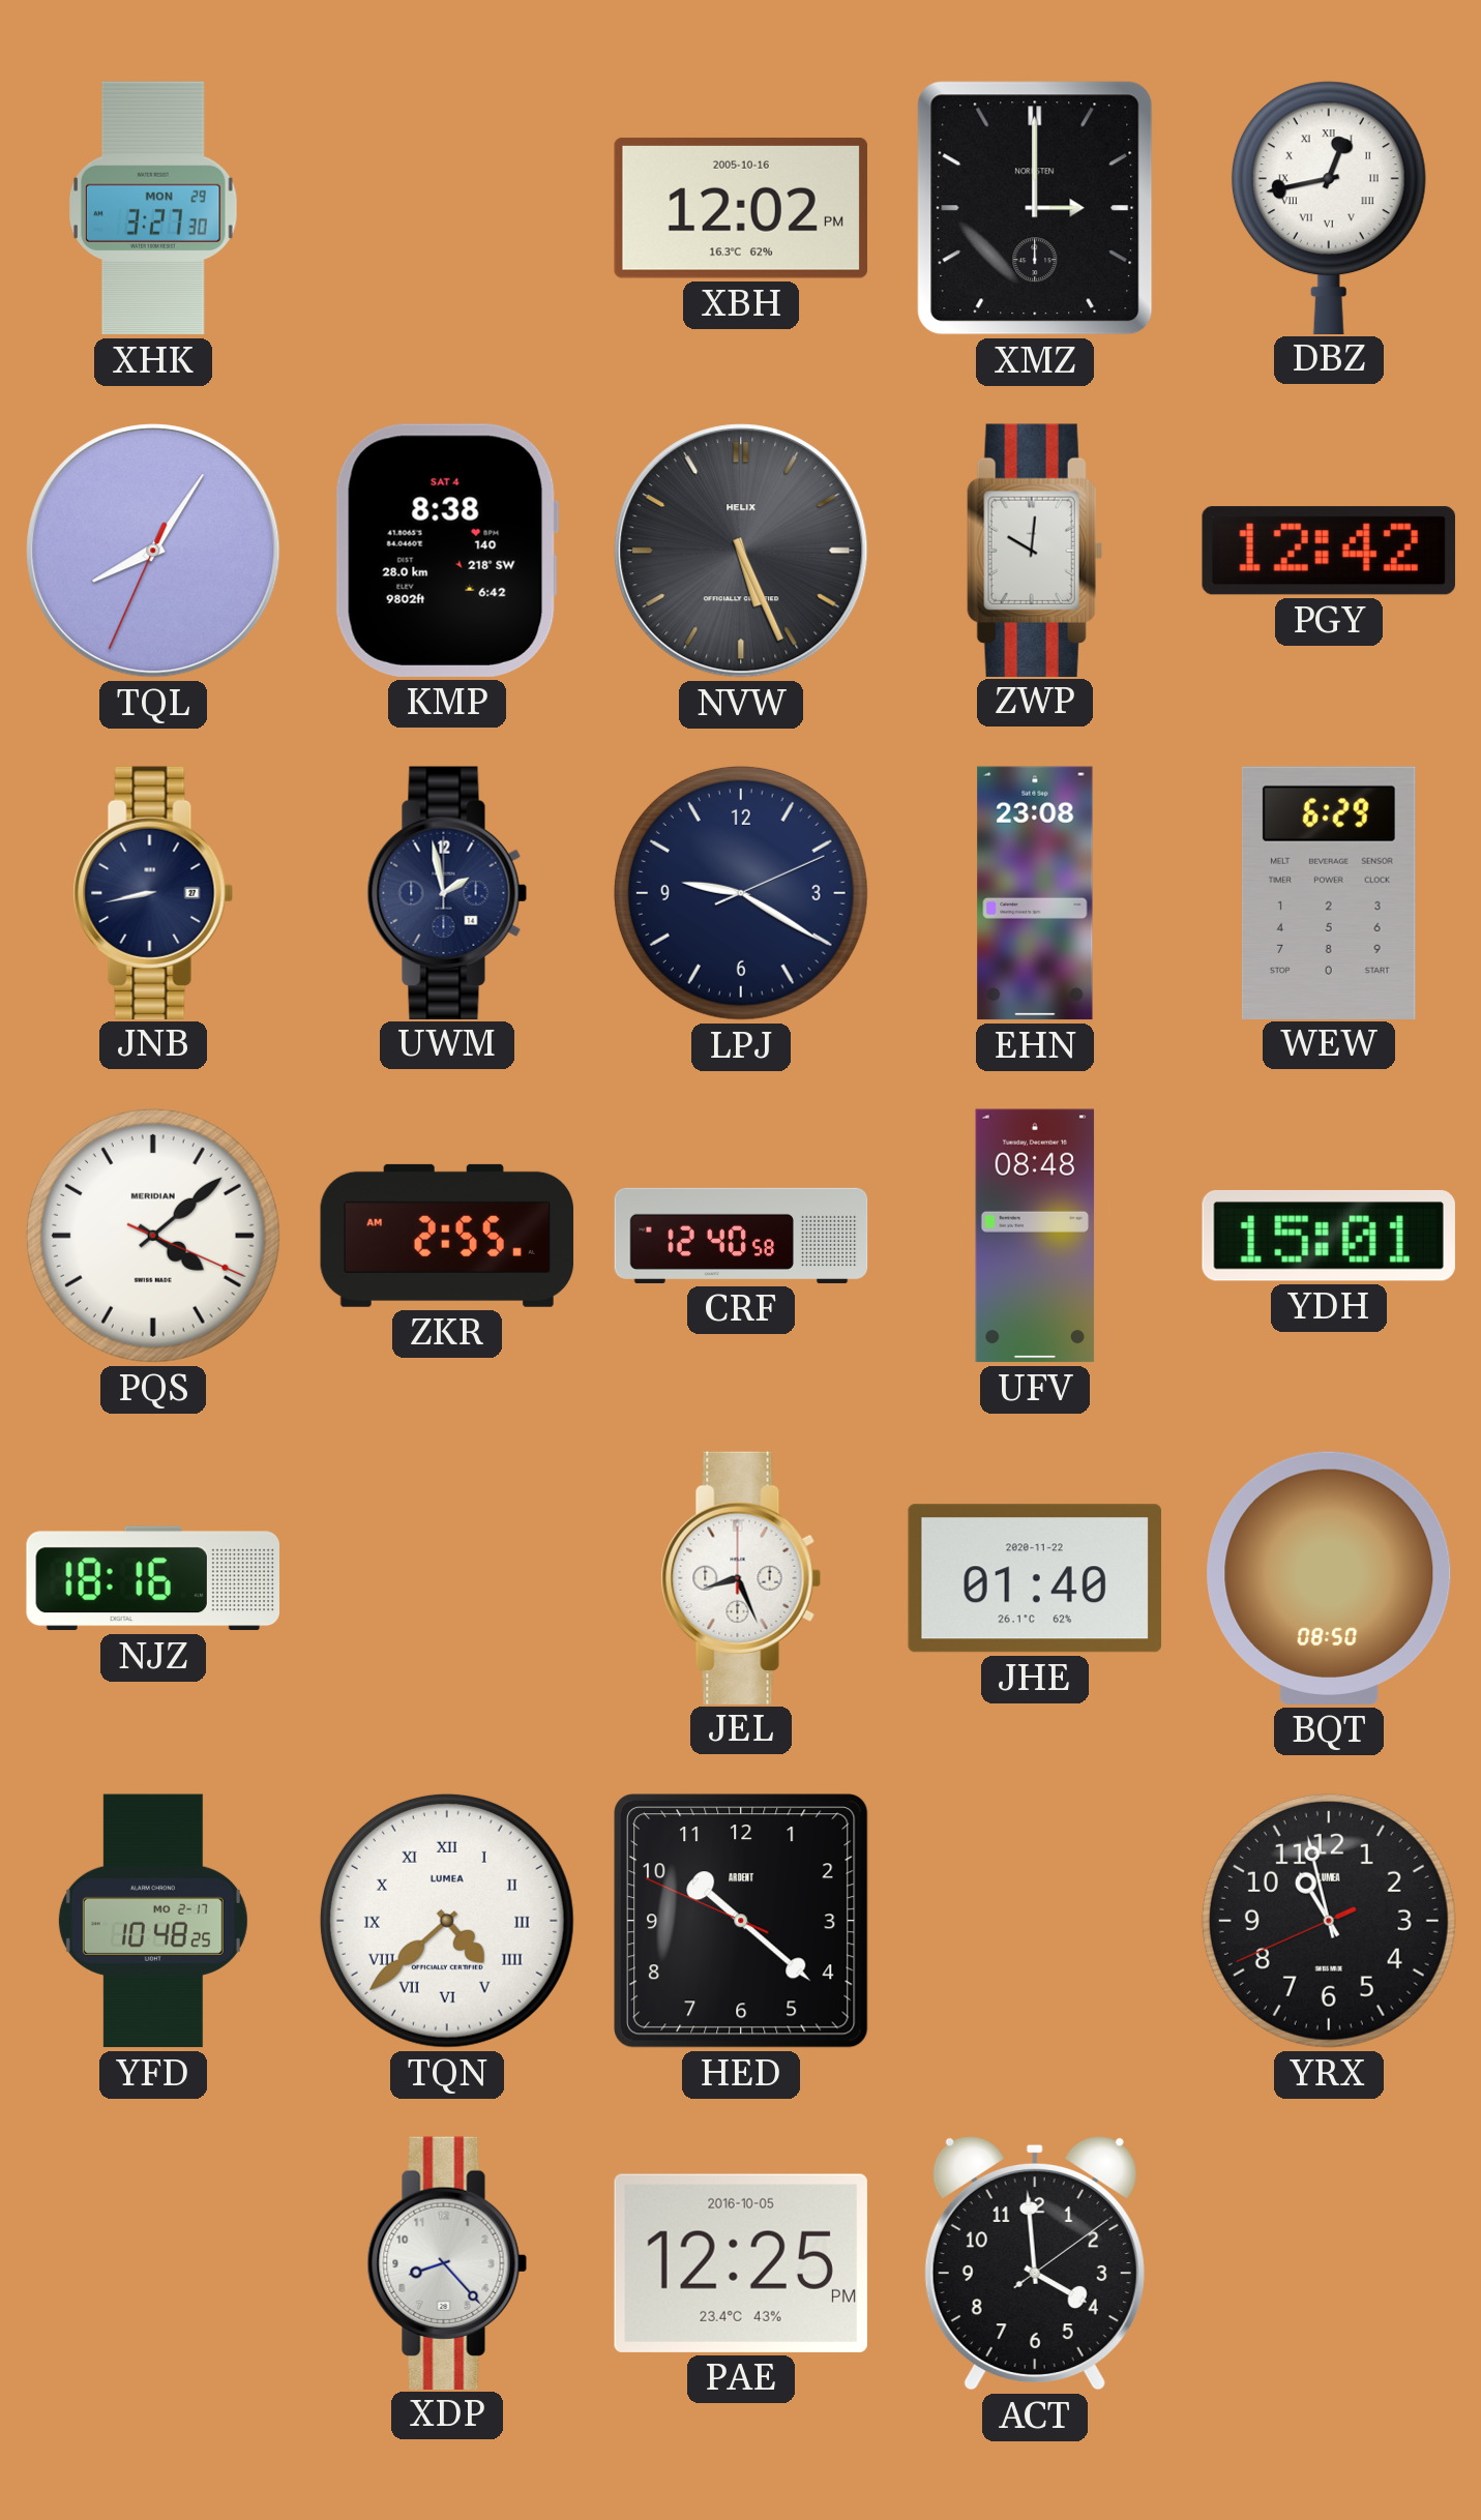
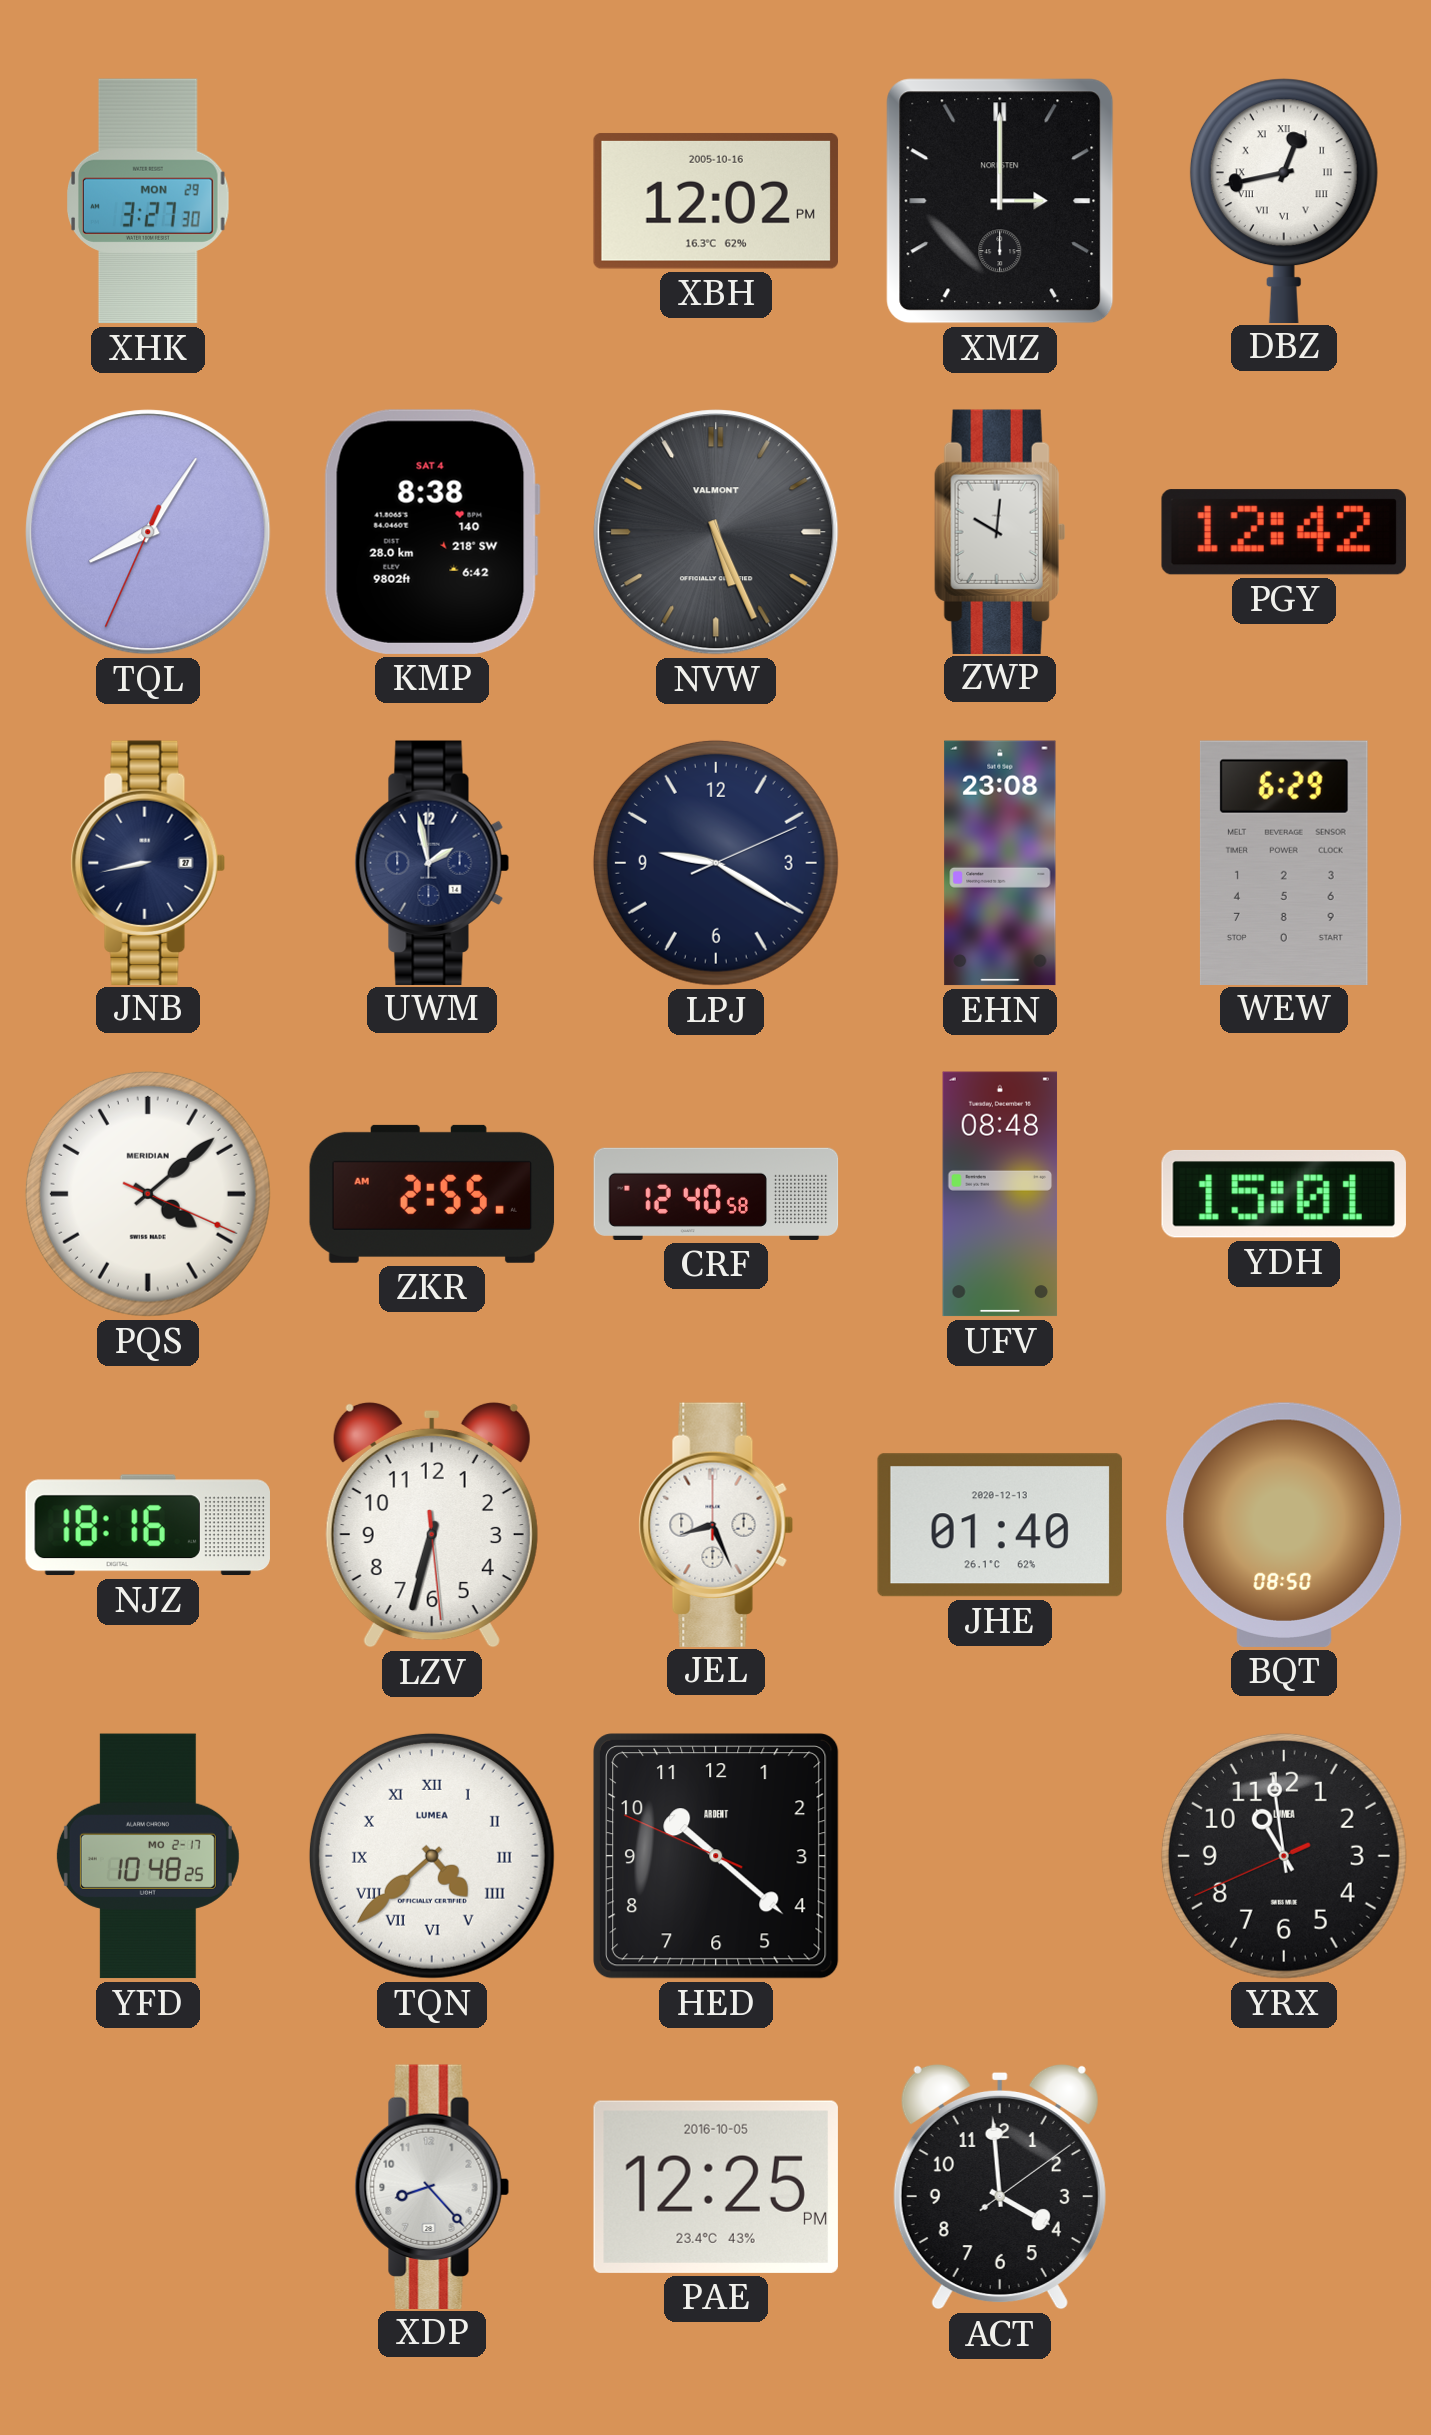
NVW brand: HELIX -> VALMONT (716, 532)
LZV: none -> 6:32 (432, 1525)
JHE date: 2020-11-22 -> 2020-12-13 (1000, 1525)
YRX: 10:57 -> 10:58 (1284, 1856)
